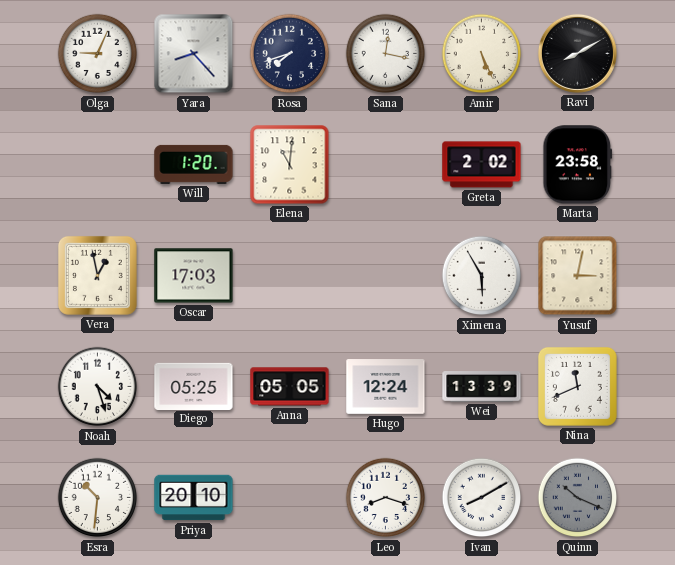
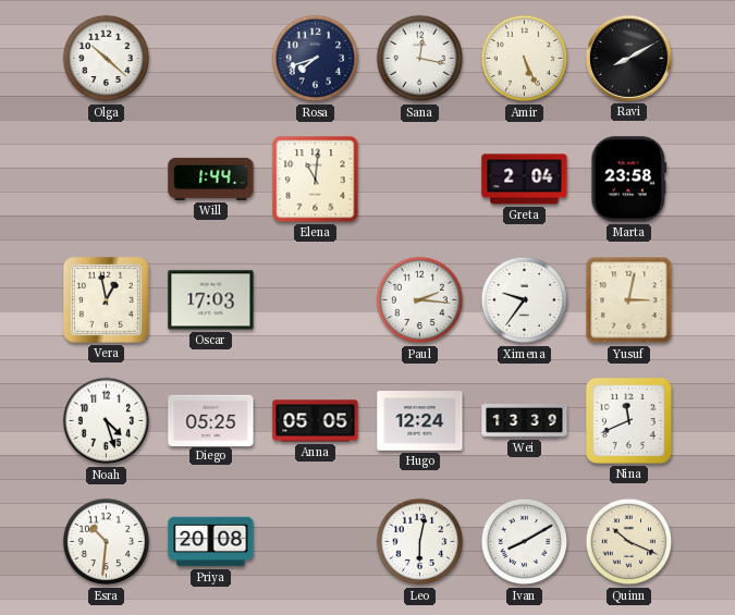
Olga: 9:04 -> 10:22 (107, 59)
Yara: 8:23 -> none (194, 54)
Will: 1:20 -> 1:44 (211, 179)
Greta: 2:02 -> 2:04 (525, 180)
Paul: none -> 2:16 (420, 300)
Ximena: 5:55 -> 9:36 (525, 300)
Priya: 20:10 -> 20:08 (211, 542)
Leo: 8:18 -> 6:02 (420, 542)
Quinn dial: grey -> cream (629, 542)
